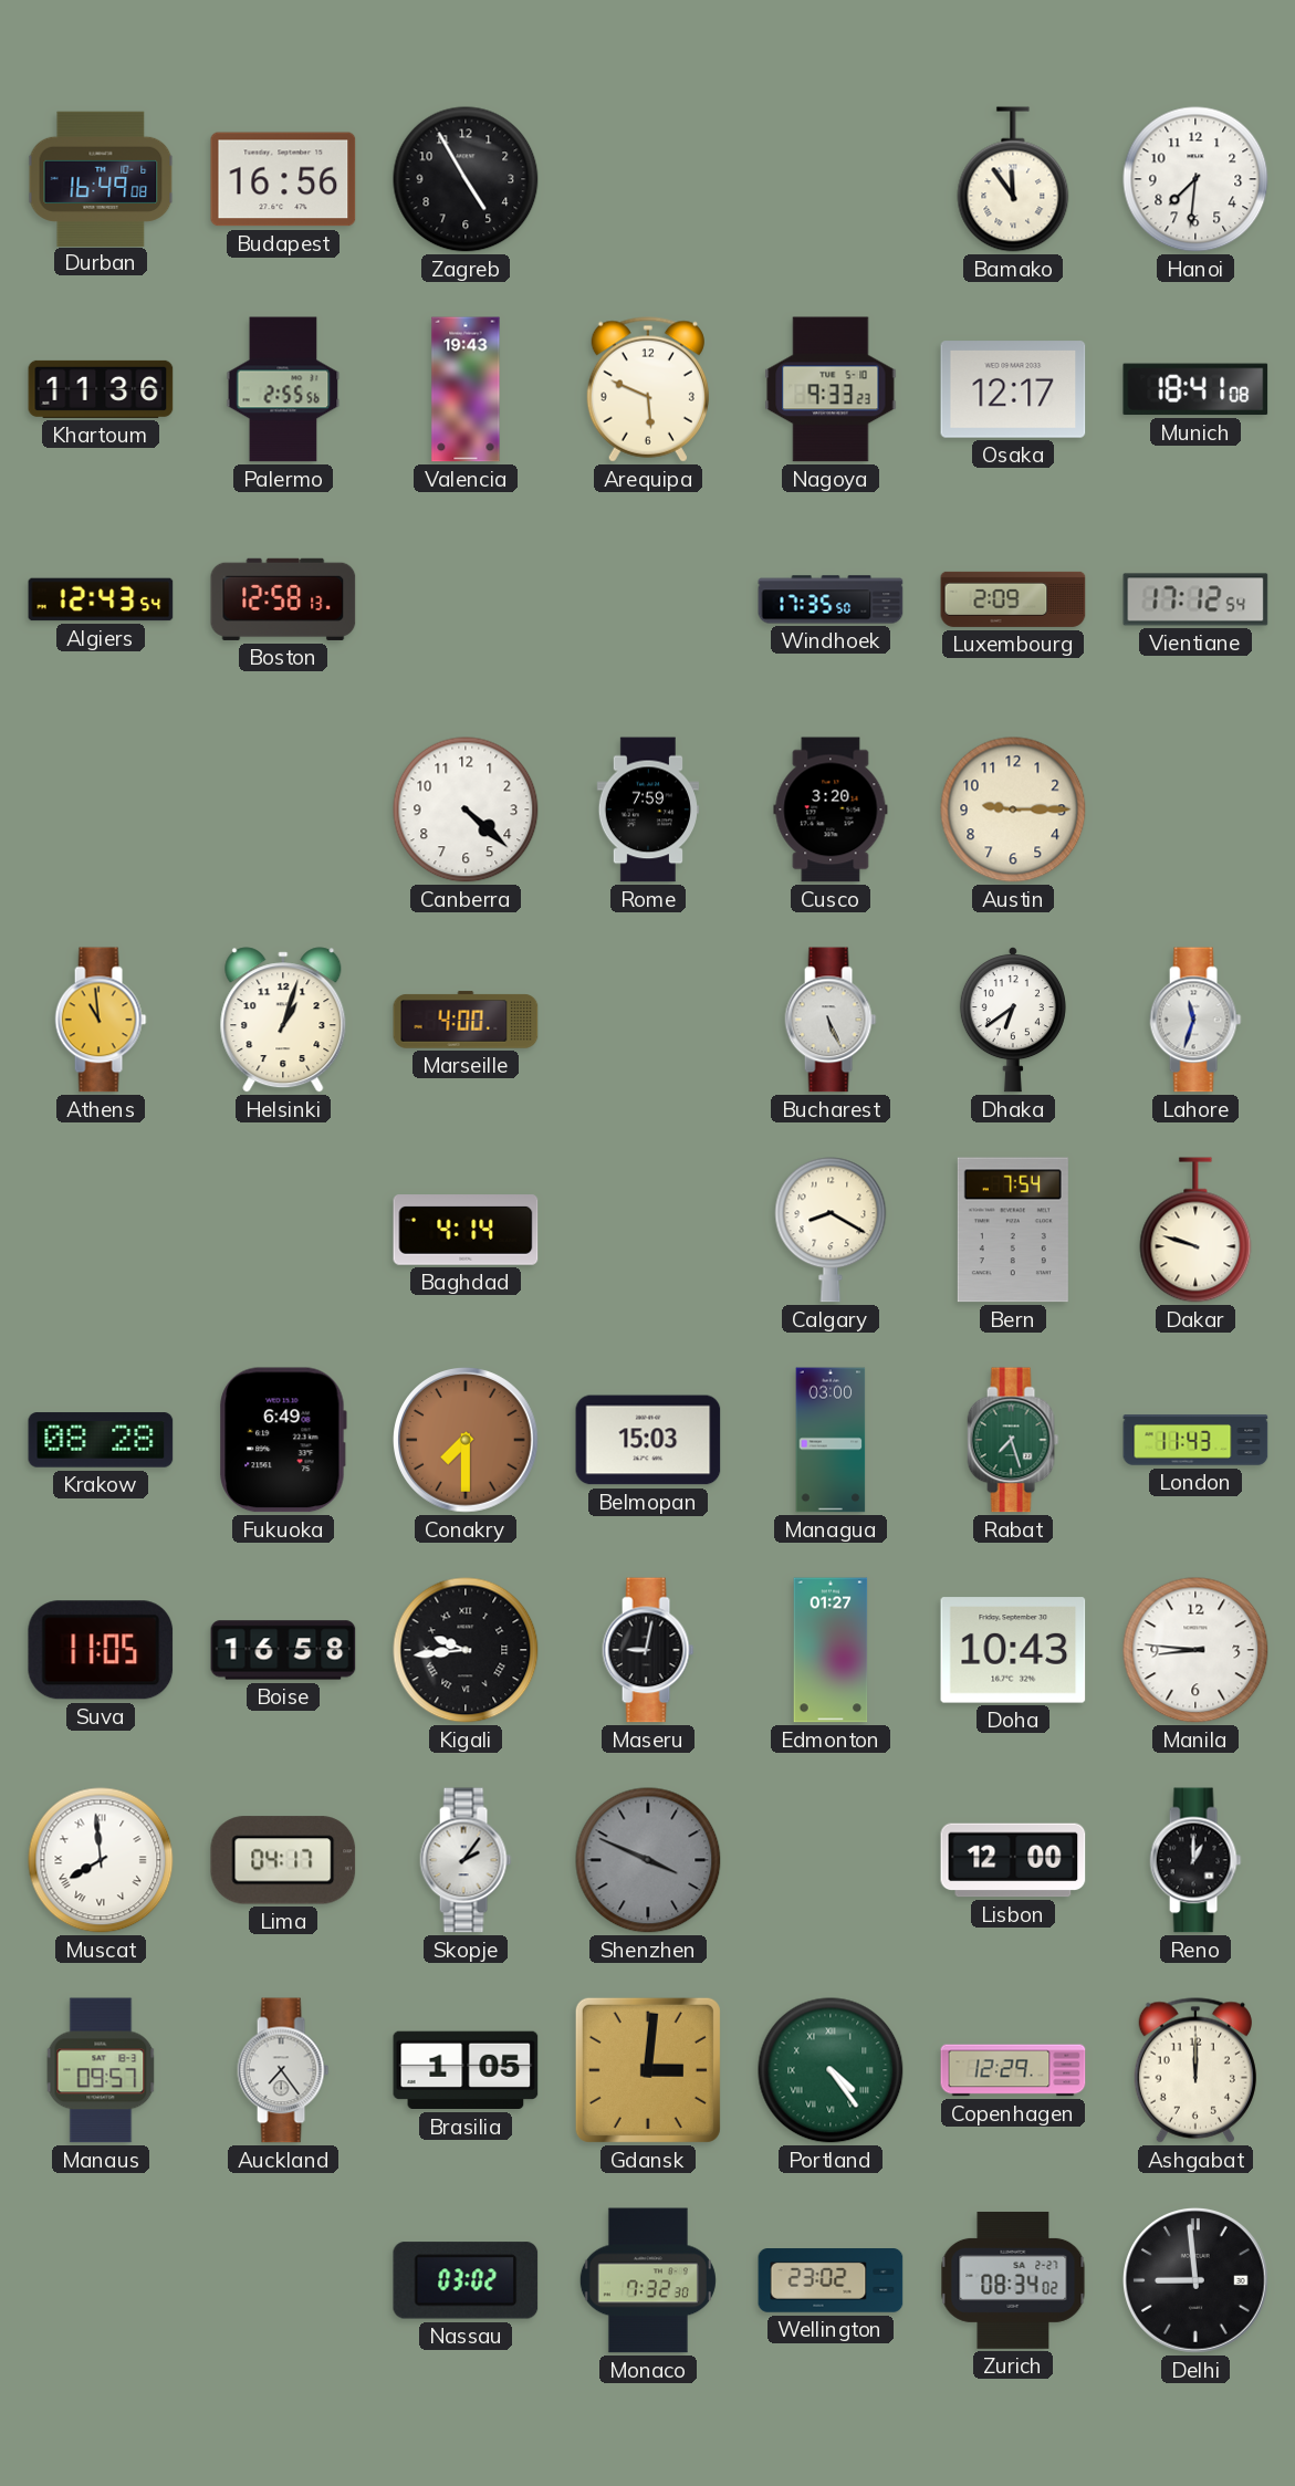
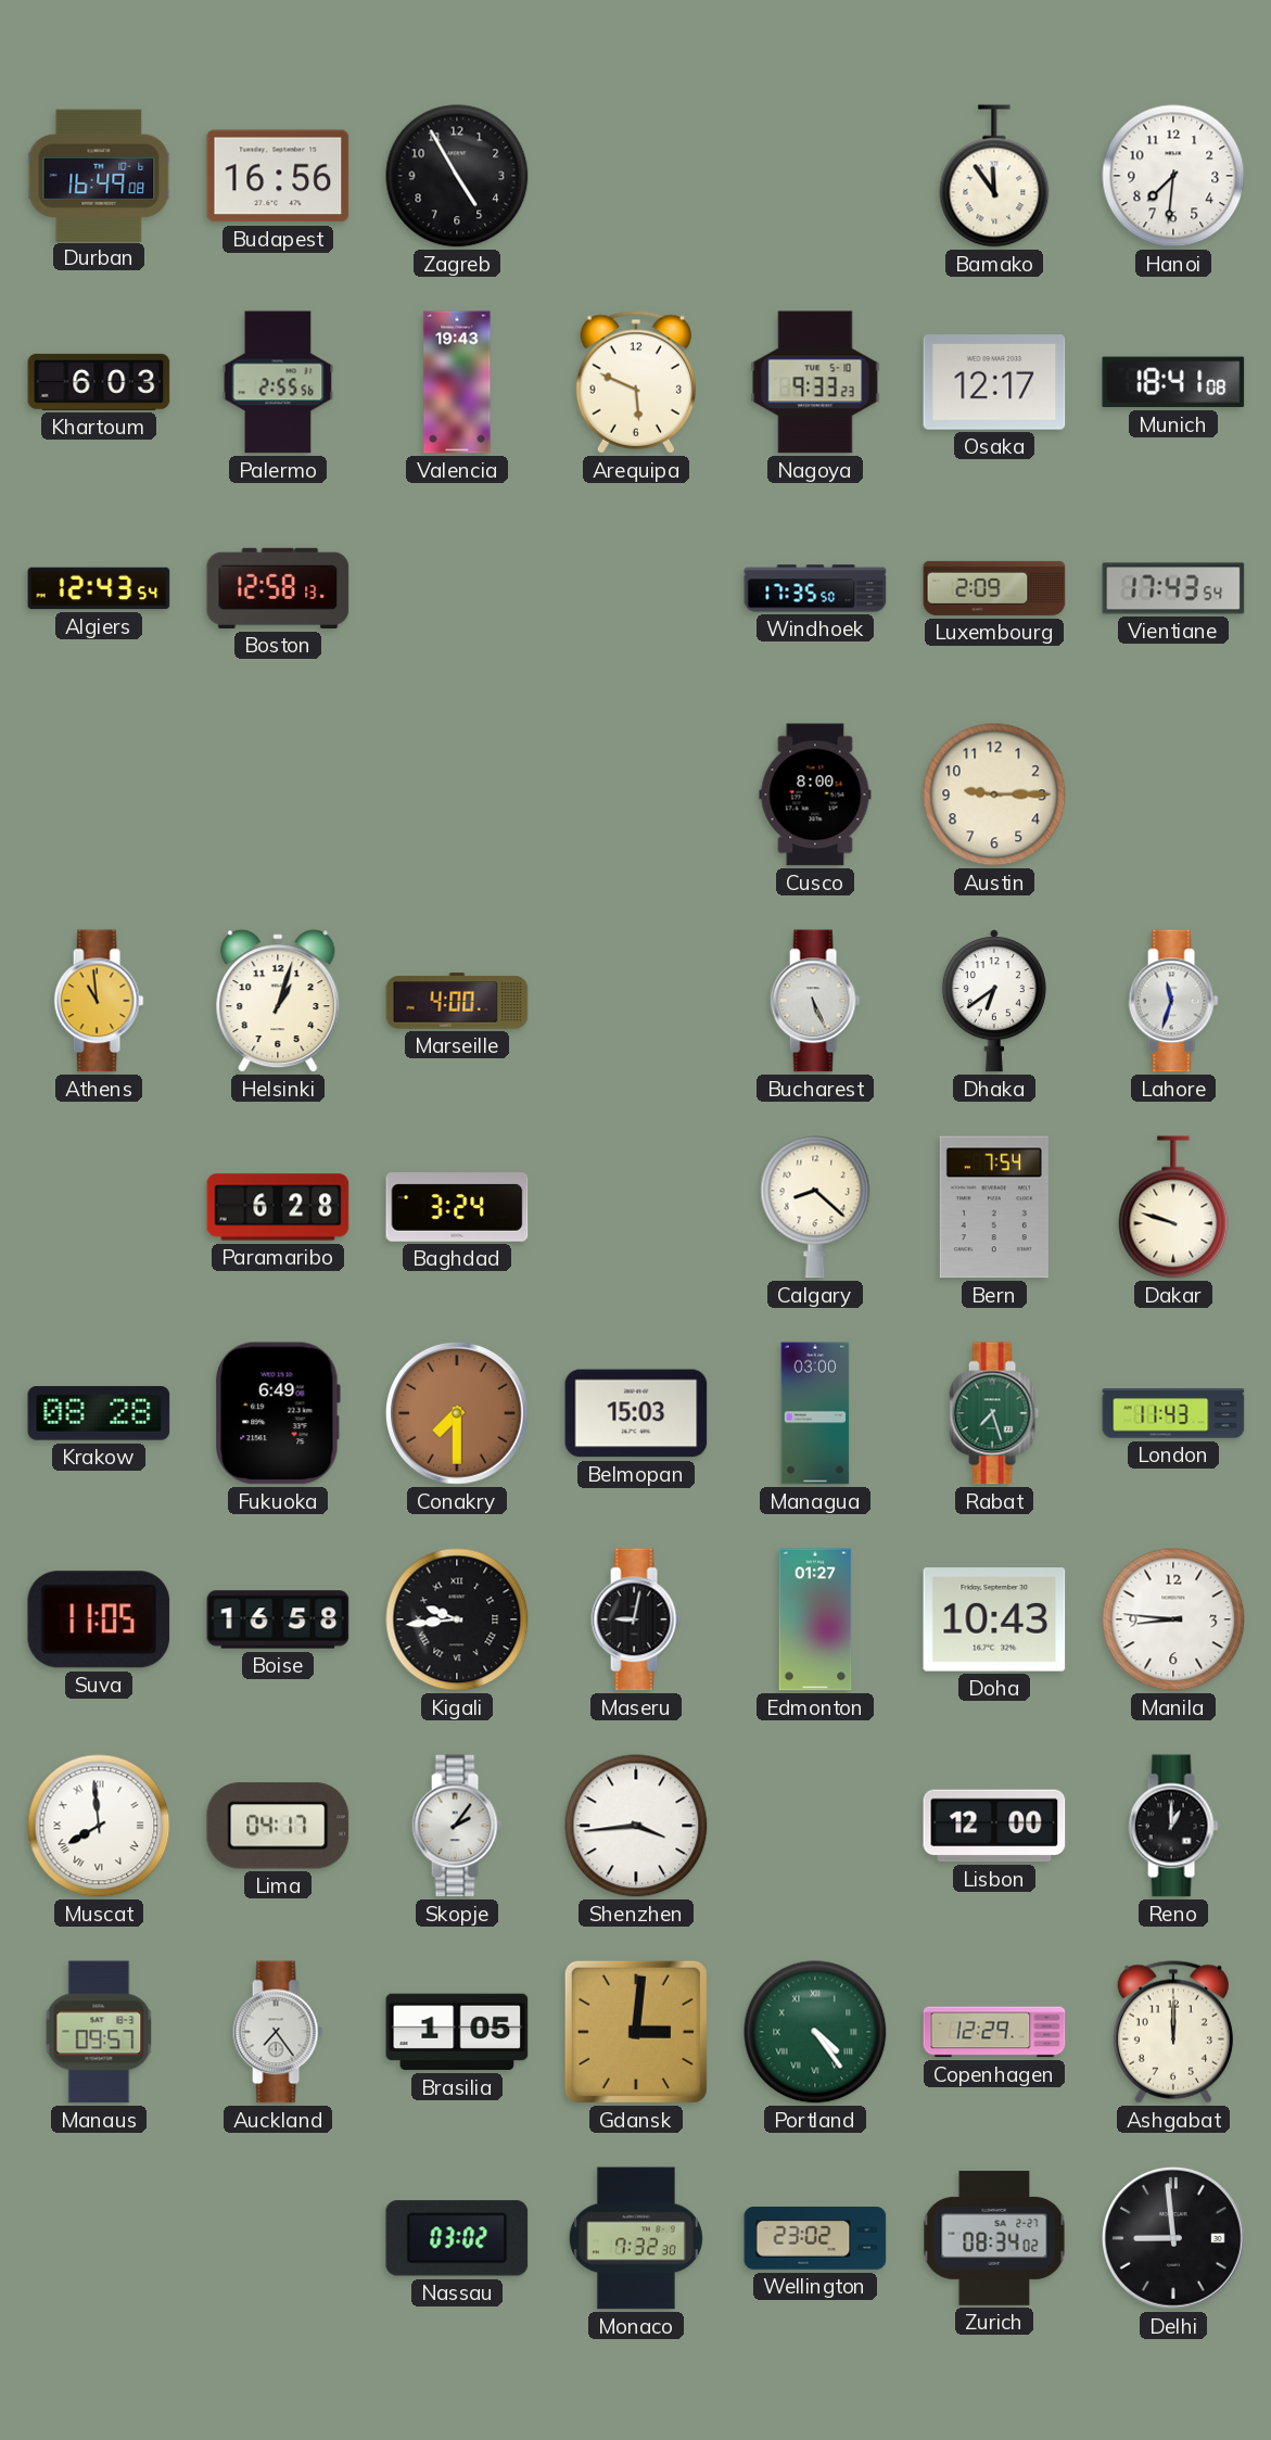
Khartoum: 11:36 -> 6:03 (99, 382)
Vientiane: 17:12 -> 17:43 (1173, 588)
Canberra: 4:22 -> none (466, 809)
Rome: 7:59 -> none (647, 809)
Cusco: 3:20 -> 8:00 (815, 795)
Paramaribo: none -> 6:28 (278, 1207)
Baghdad: 4:14 -> 3:24 (457, 1207)
Calgary: 8:20 -> 8:22 (815, 1207)
Shenzhen: 3:49 -> 3:44 (636, 1826)
Shenzhen dial: grey -> white (636, 1826)
